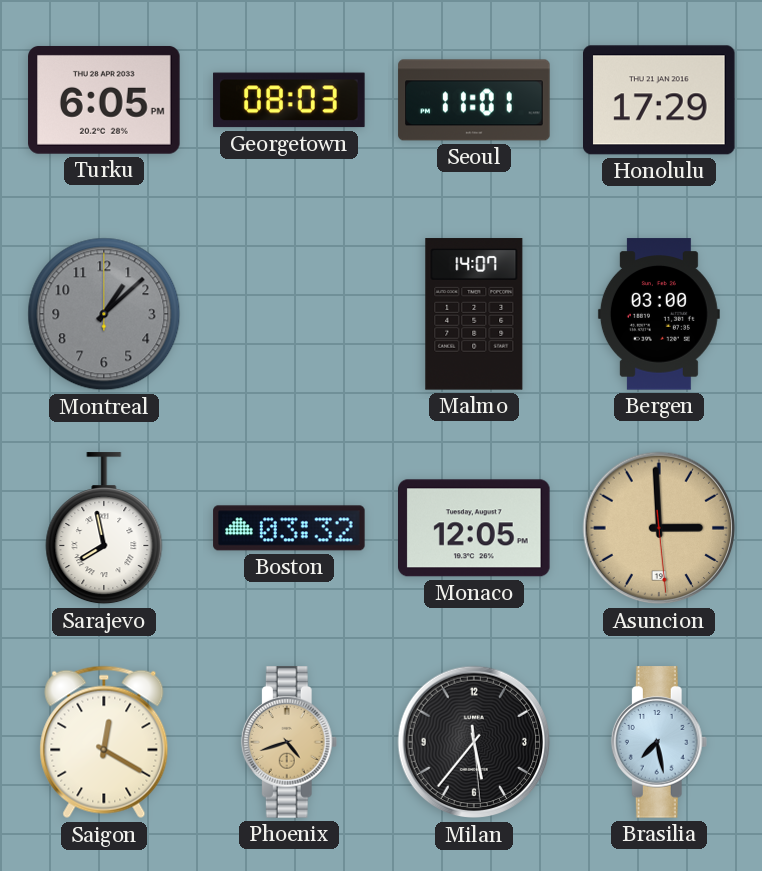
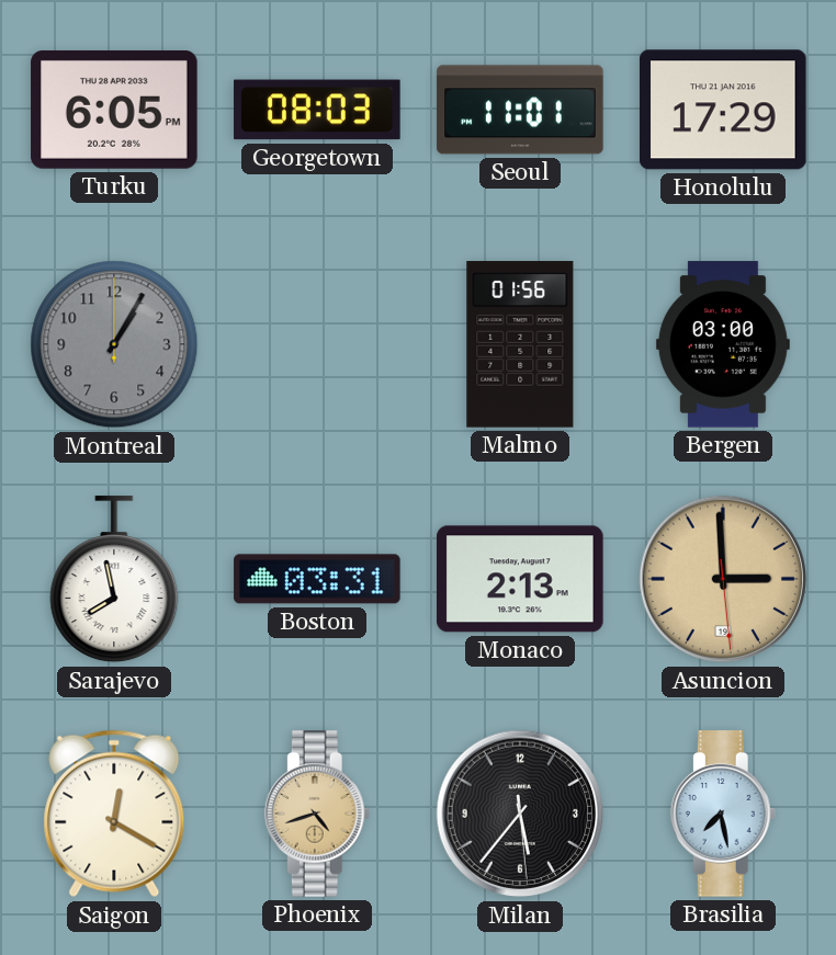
Montreal: 1:08 -> 1:05 (114, 344)
Malmo: 14:07 -> 01:56 (520, 344)
Boston: 03:32 -> 03:31 (317, 579)
Monaco: 12:05 -> 2:13 (520, 579)
